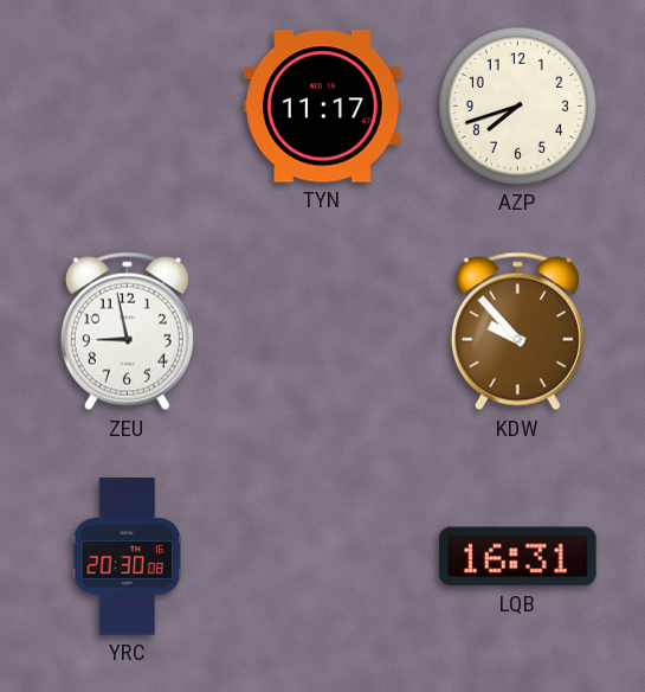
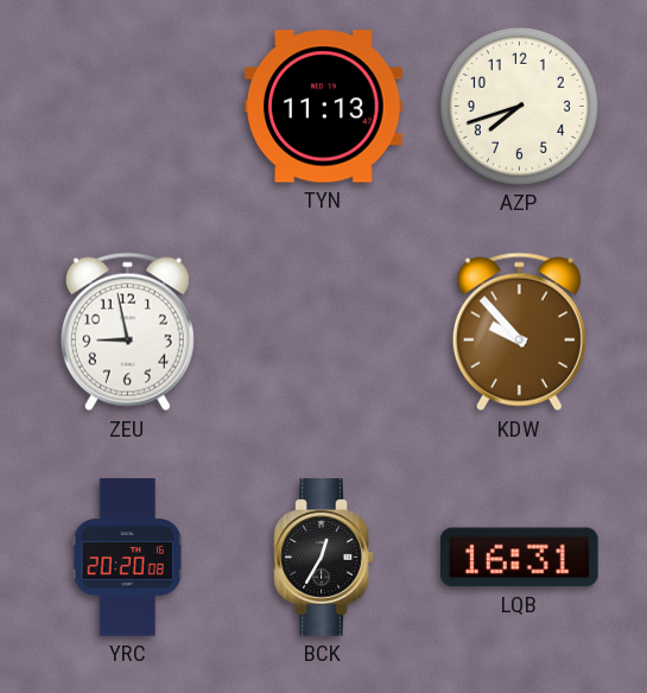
TYN: 11:17 -> 11:13 (324, 107)
YRC: 20:30 -> 20:20 (127, 558)
BCK: none -> 12:35 (324, 558)
